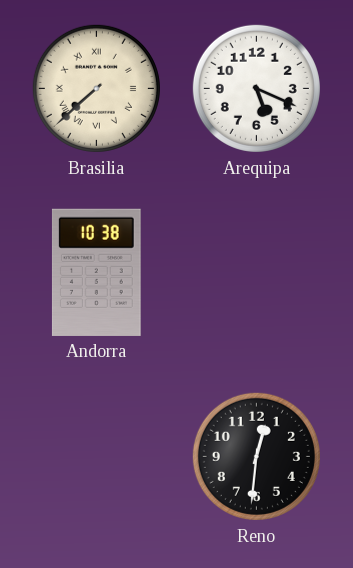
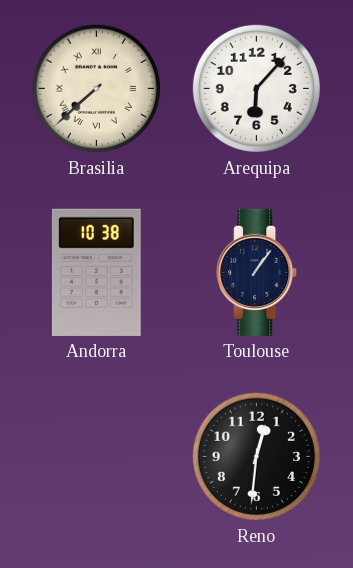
Arequipa: 5:19 -> 6:07 (256, 88)
Toulouse: none -> 1:06 (257, 272)
